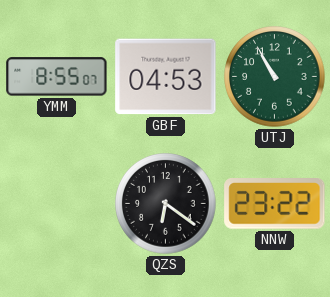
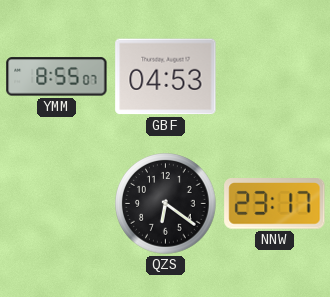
UTJ: 10:55 -> none (275, 77)
NNW: 23:22 -> 23:17 (275, 204)
